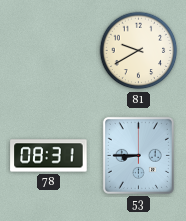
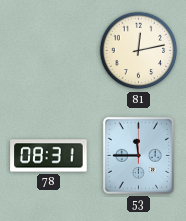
81: 9:40 -> 12:13 (139, 51)
53: 8:45 -> 11:45 (138, 155)
